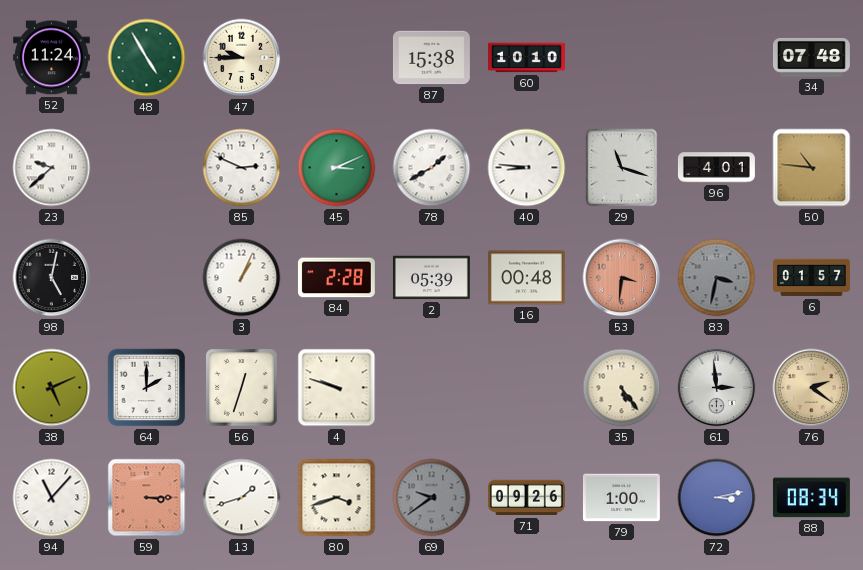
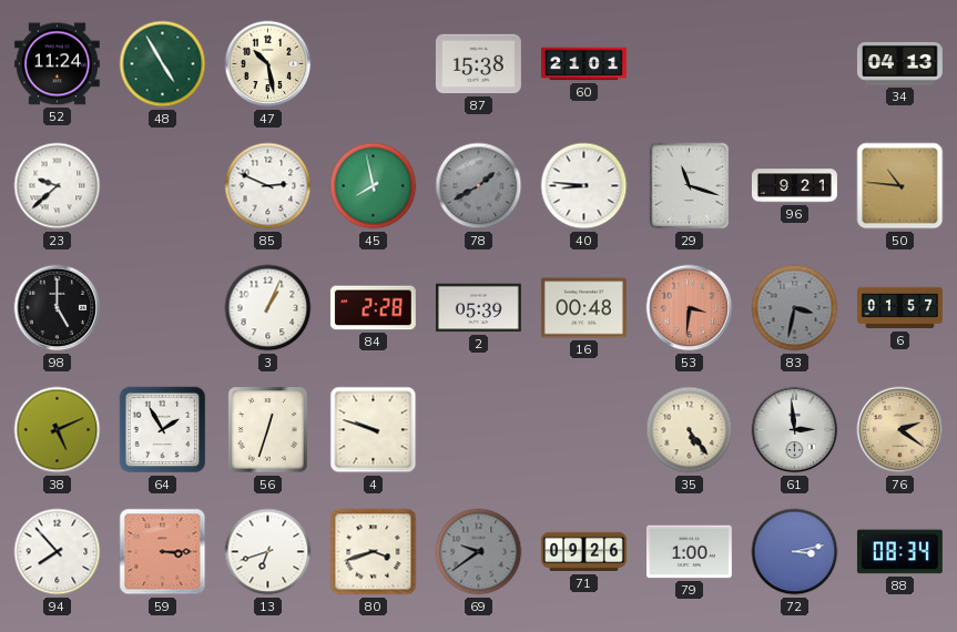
47: 9:45 -> 10:28 (268, 64)
60: 10:10 -> 21:01 (583, 64)
34: 07:48 -> 04:13 (899, 63)
45: 3:11 -> 7:58 (374, 186)
78 dial: white -> grey (479, 186)
96: 4:01 -> 9:21 (795, 186)
98: 5:02 -> 5:00 (58, 308)
64: 2:00 -> 1:55 (163, 430)
94: 11:07 -> 7:53 (58, 552)
13: 1:42 -> 6:42 (268, 552)
